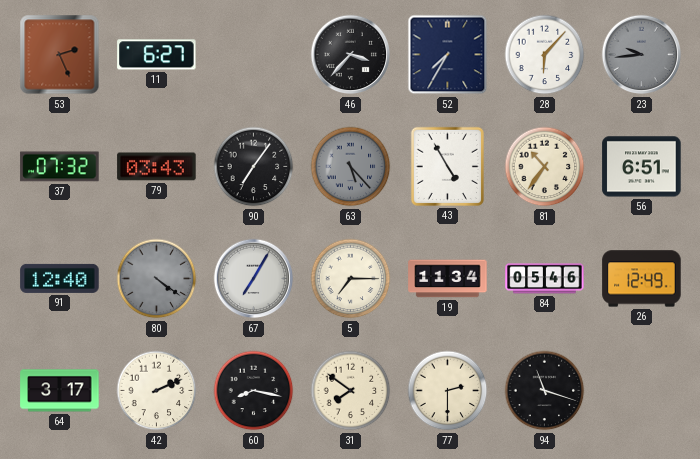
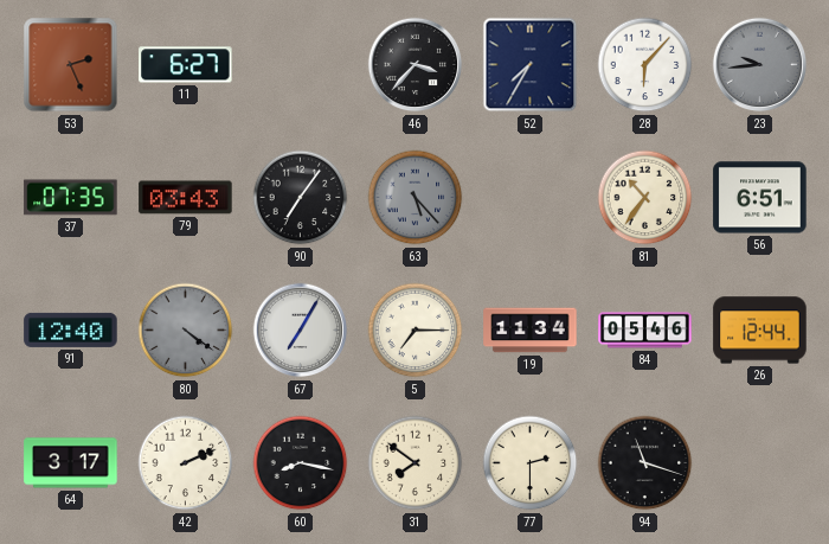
37: 07:32 -> 07:35 (71, 198)
43: 4:55 -> none (447, 166)
26: 12:49 -> 12:44 (760, 331)
